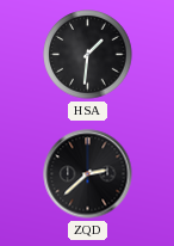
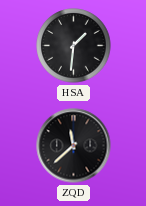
ZQD: 2:38 -> 11:38 (74, 146)
